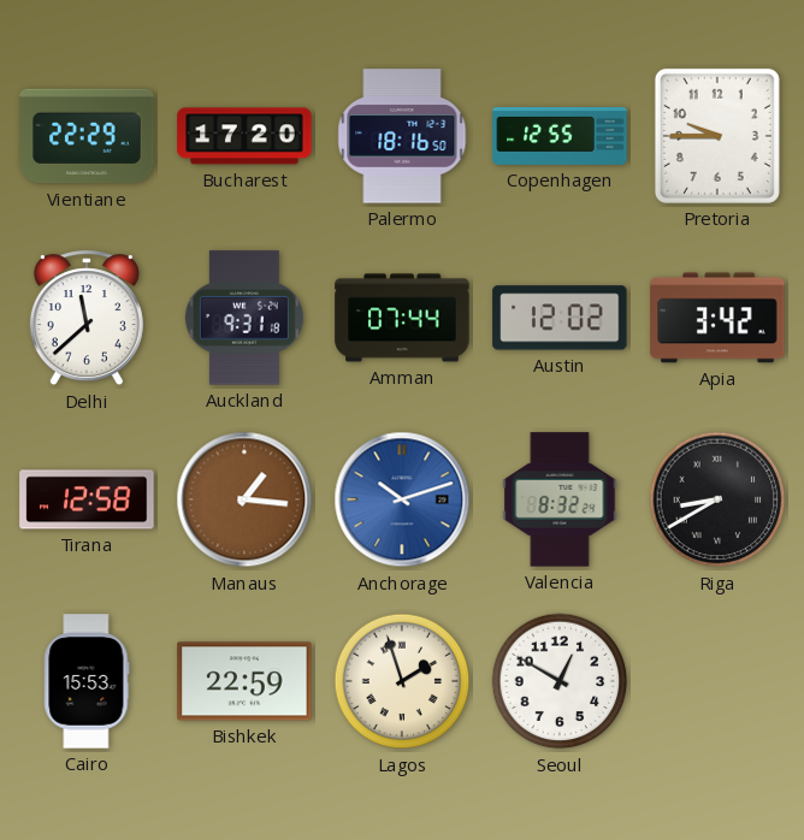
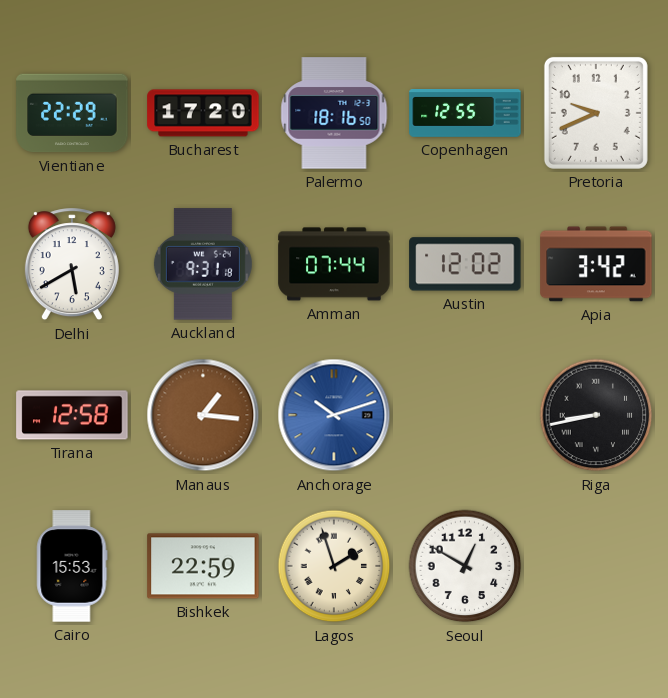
Pretoria: 9:45 -> 9:41 (596, 113)
Delhi: 11:38 -> 5:40 (72, 265)
Valencia: 8:32 -> none (560, 499)
Riga: 8:40 -> 8:43 (596, 415)
